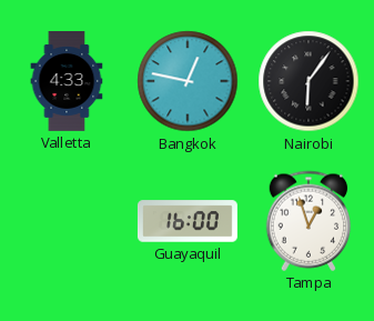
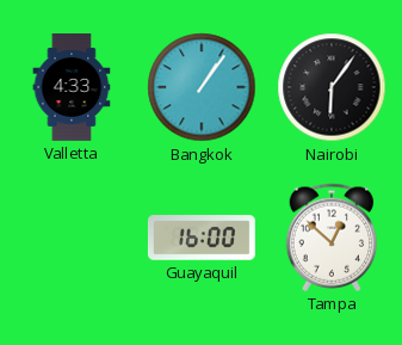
Bangkok: 12:47 -> 1:06 (202, 87)
Tampa: 12:57 -> 12:52 (332, 238)
